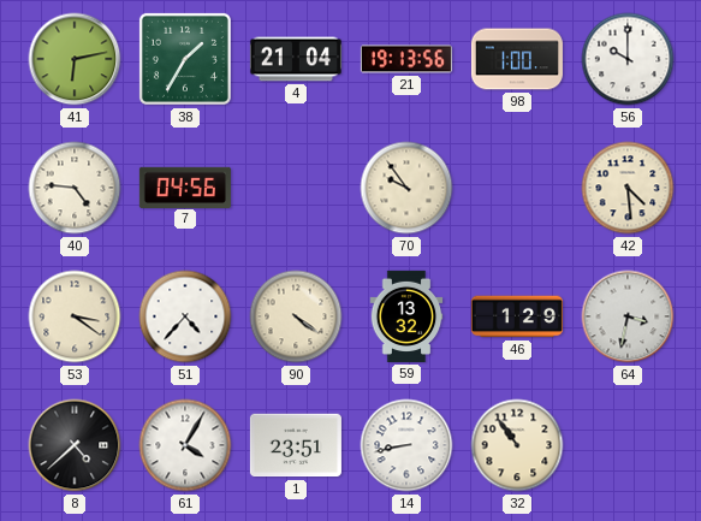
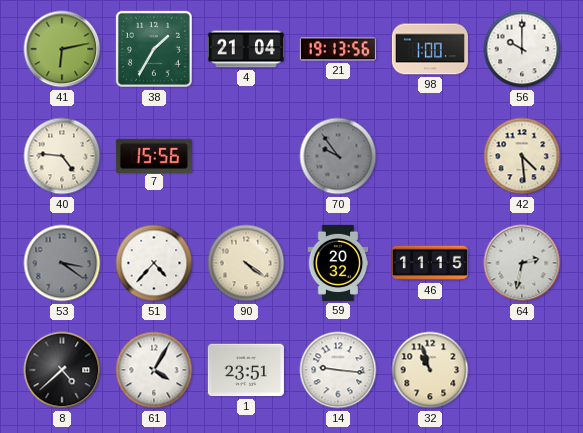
7: 04:56 -> 15:56 (154, 155)
70 dial: cream -> grey (338, 156)
53 dial: cream -> grey (62, 263)
59: 13:32 -> 20:32 (338, 263)
46: 1:29 -> 11:15 (430, 263)
64: 3:32 -> 2:32 (522, 263)
14: 8:43 -> 9:16 (338, 370)
32: 10:54 -> 10:57 (430, 370)
